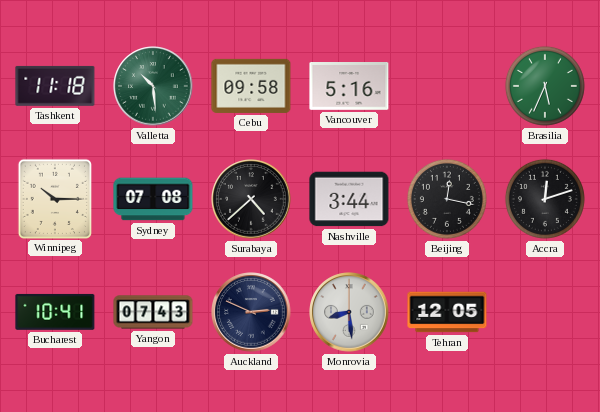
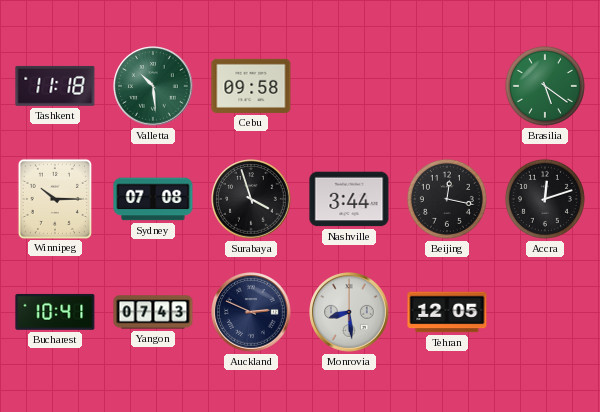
Vancouver: 5:16 -> none (349, 87)
Brasilia: 5:34 -> 5:21 (545, 86)
Surabaya: 4:38 -> 3:57 (251, 199)
